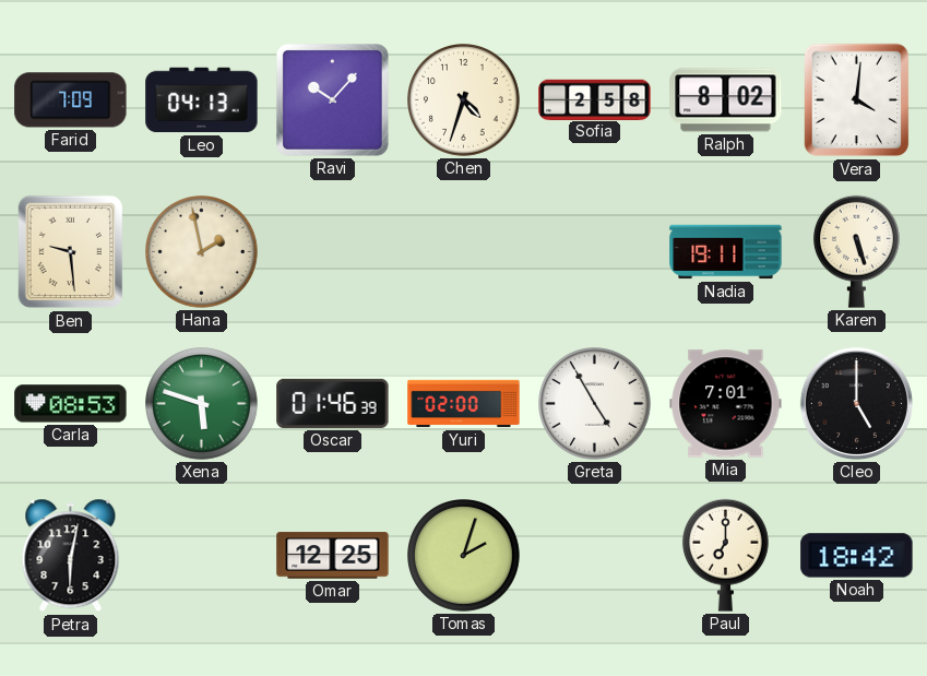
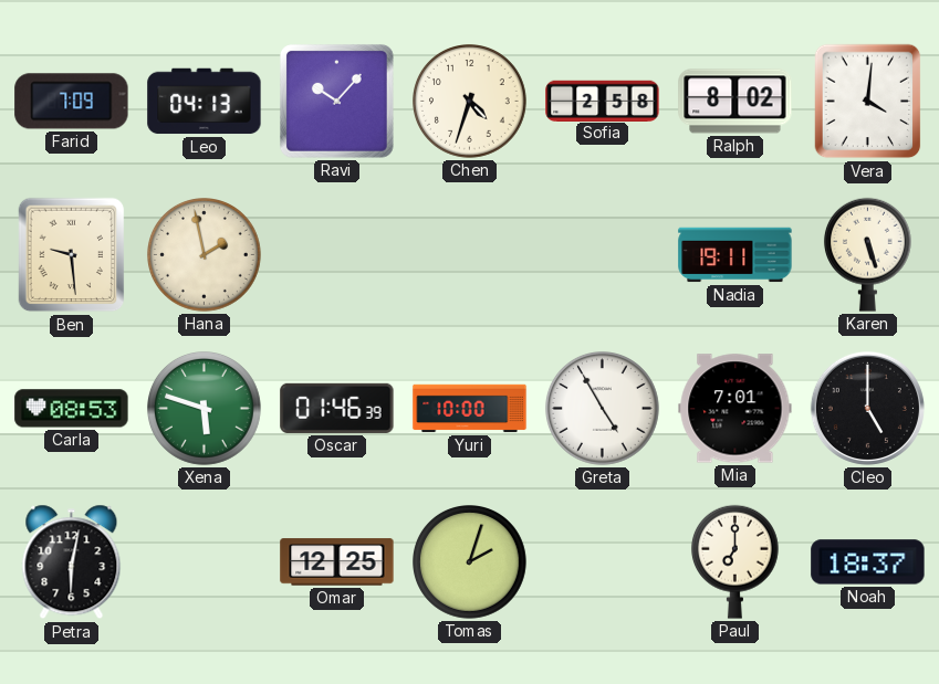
Yuri: 02:00 -> 10:00 (470, 409)
Noah: 18:42 -> 18:37 (868, 562)
